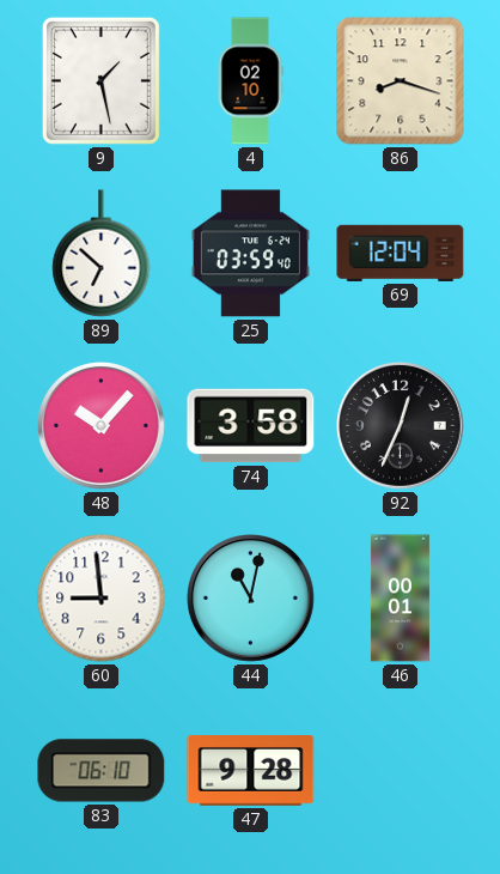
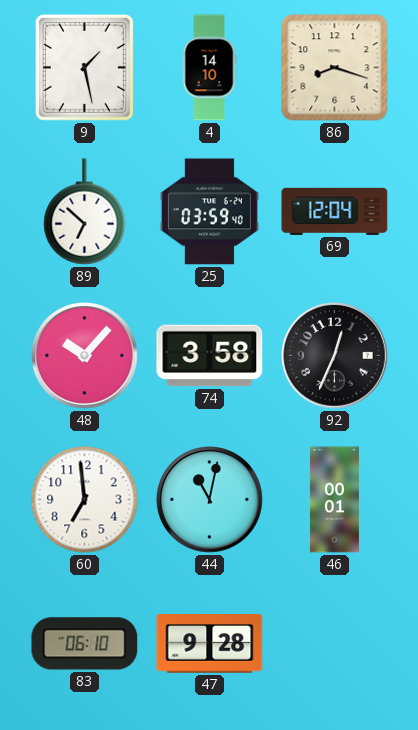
4: 02:10 -> 14:10 (209, 68)
60: 8:59 -> 6:59 (85, 500)
